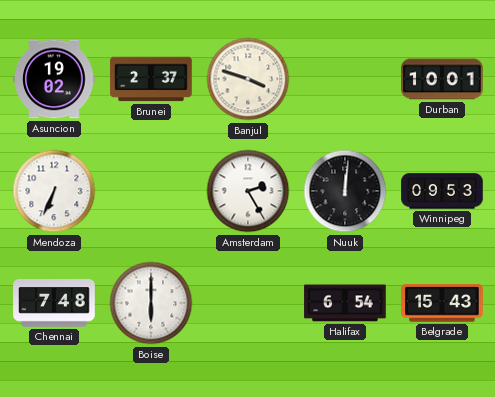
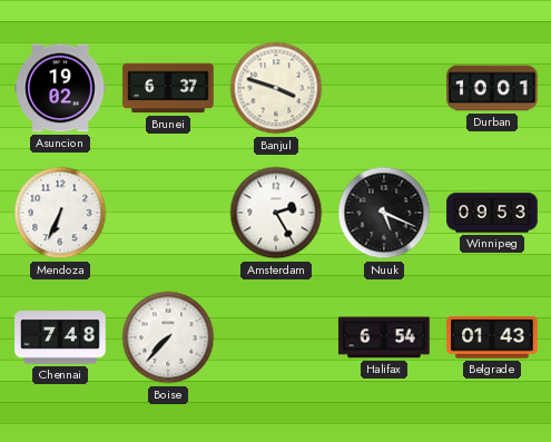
Brunei: 2:37 -> 6:37 (168, 88)
Nuuk: 12:01 -> 5:19 (384, 213)
Boise: 6:00 -> 7:37 (168, 337)
Belgrade: 15:43 -> 01:43 (492, 337)
